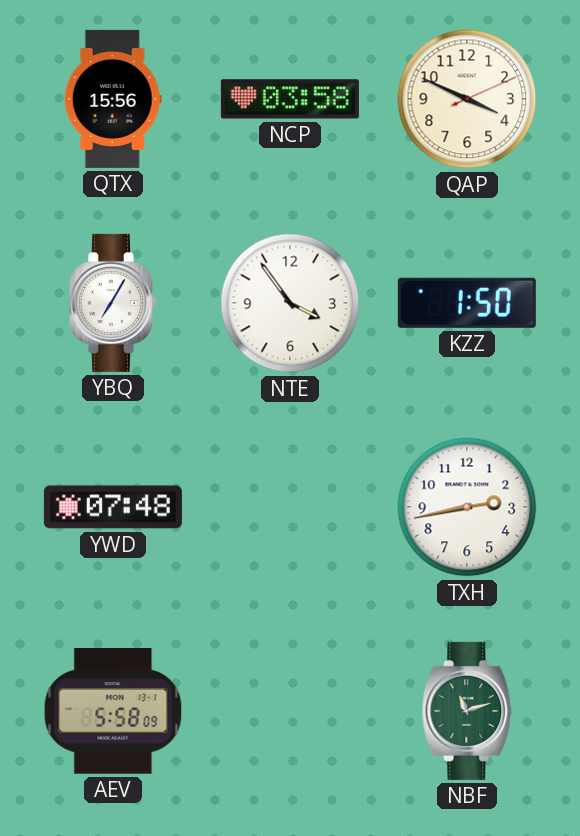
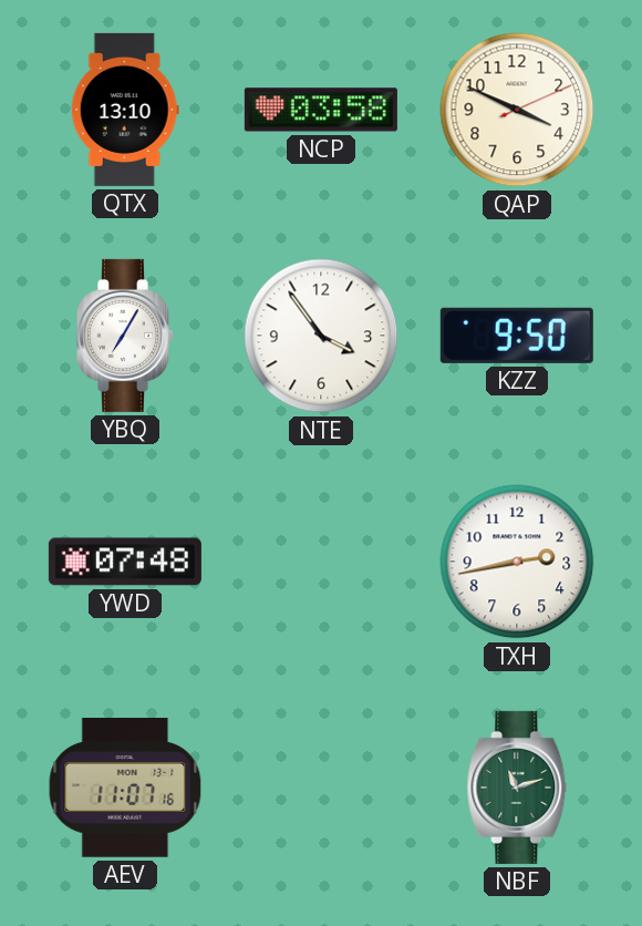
QTX: 15:56 -> 13:10 (125, 110)
KZZ: 1:50 -> 9:50 (517, 336)
AEV: 5:58 -> 11:07 (125, 788)
